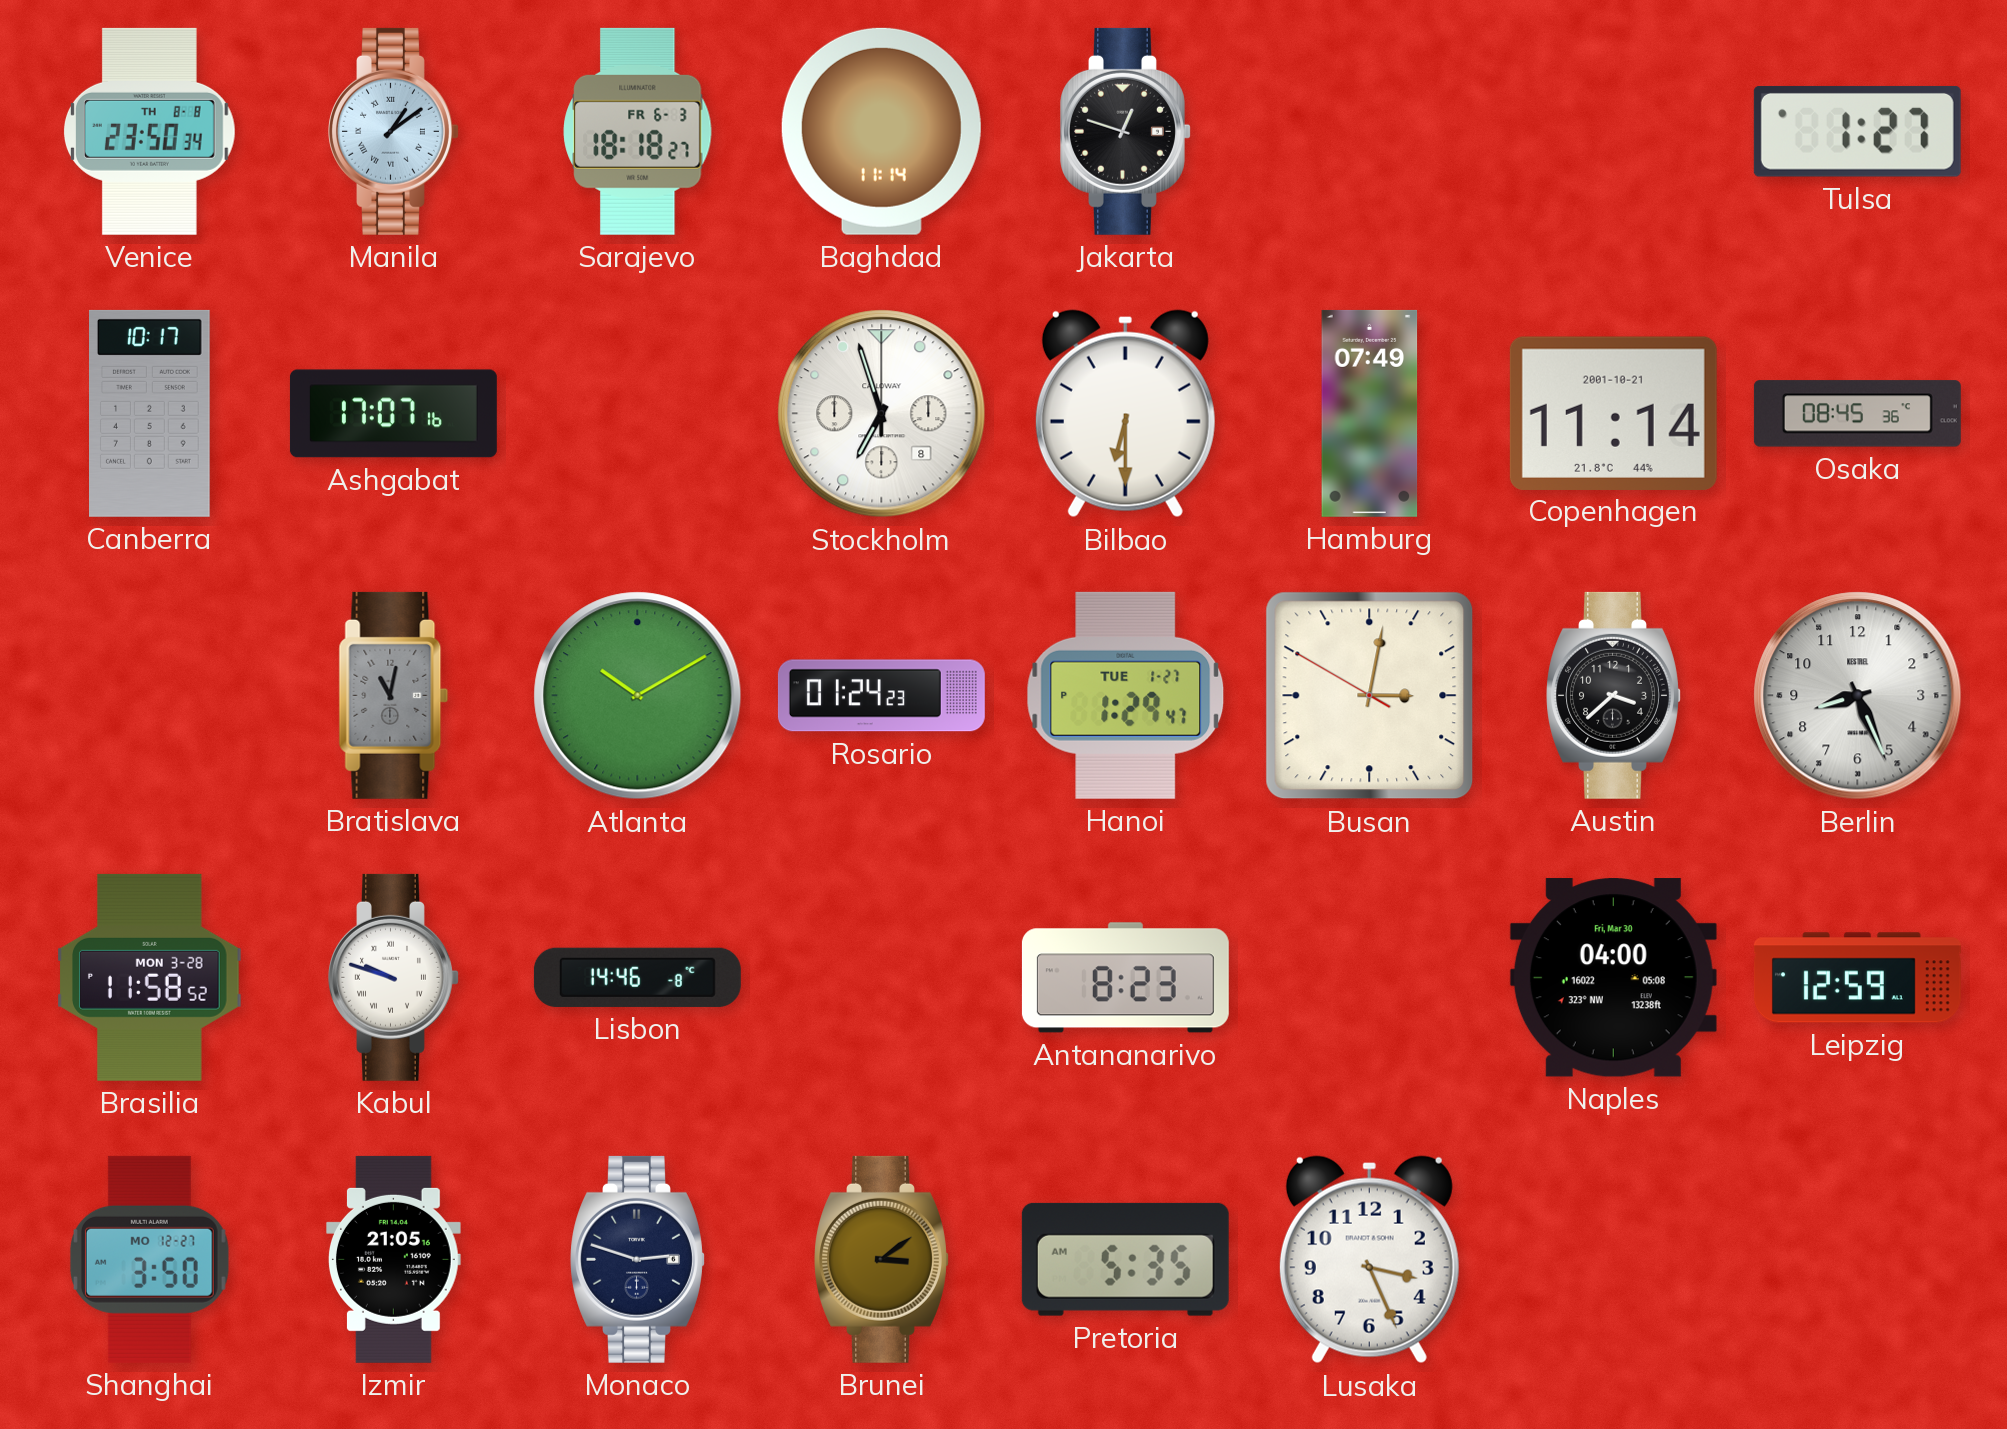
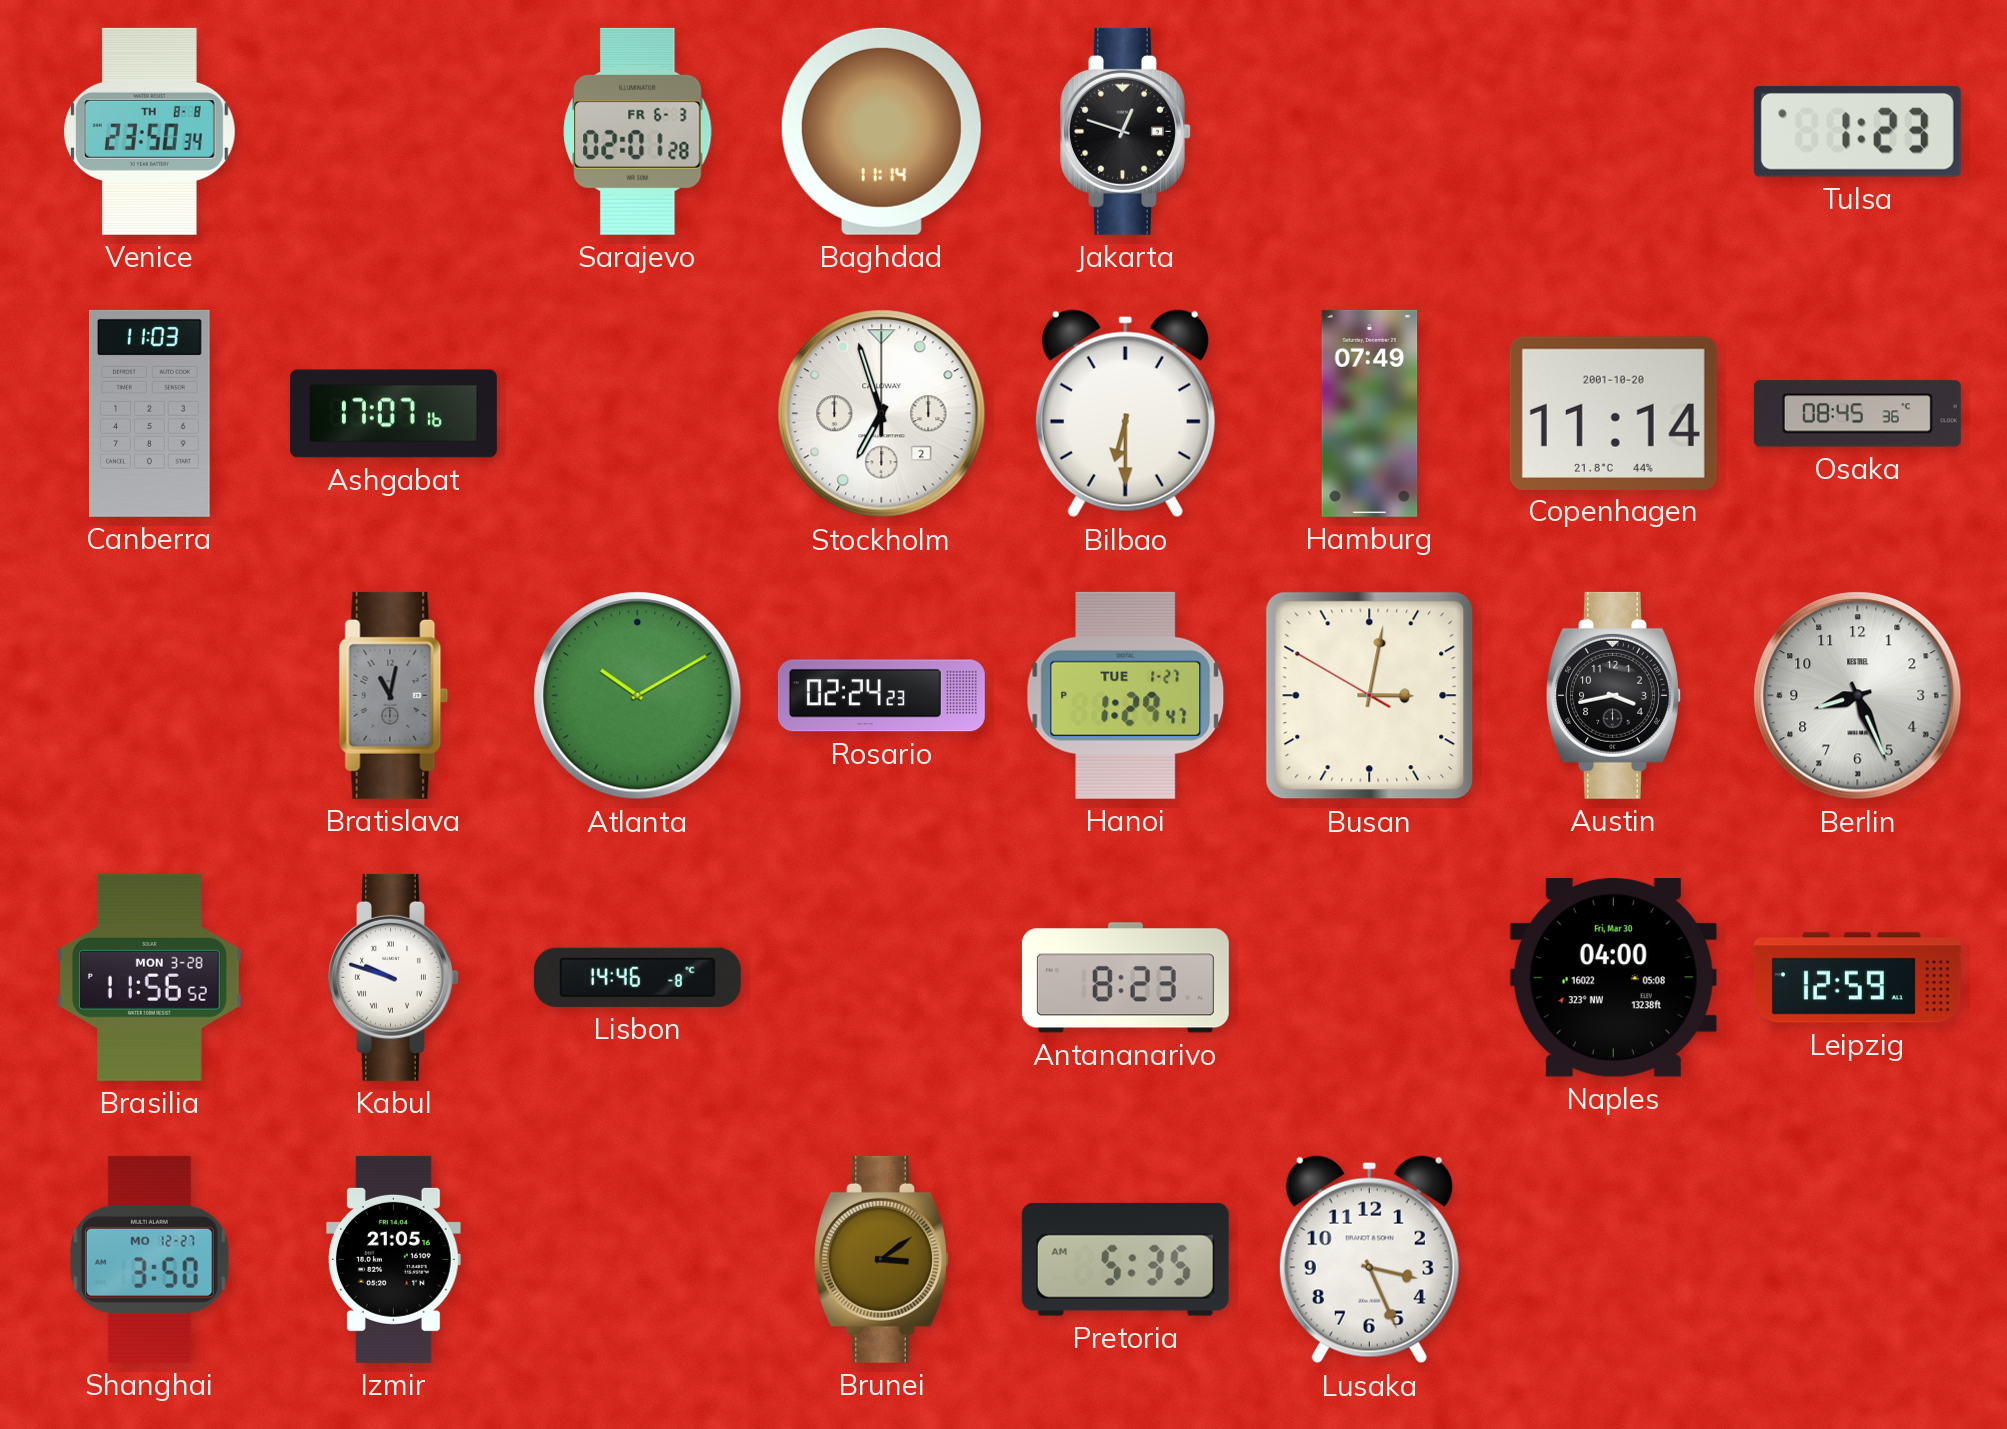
Manila: 1:09 -> none (394, 131)
Sarajevo: 18:18 -> 02:01 (638, 131)
Tulsa: 1:27 -> 1:23 (1857, 131)
Canberra: 10:17 -> 11:03 (150, 413)
Stockholm date: 8 -> 2 (882, 414)
Copenhagen date: 2001-10-21 -> 2001-10-20 (1613, 413)
Rosario: 01:24 -> 02:24 (881, 696)
Austin: 3:38 -> 3:43 (1614, 695)
Brasilia: 11:58 -> 11:56 (150, 977)
Monaco: 2:48 -> none (638, 1259)
